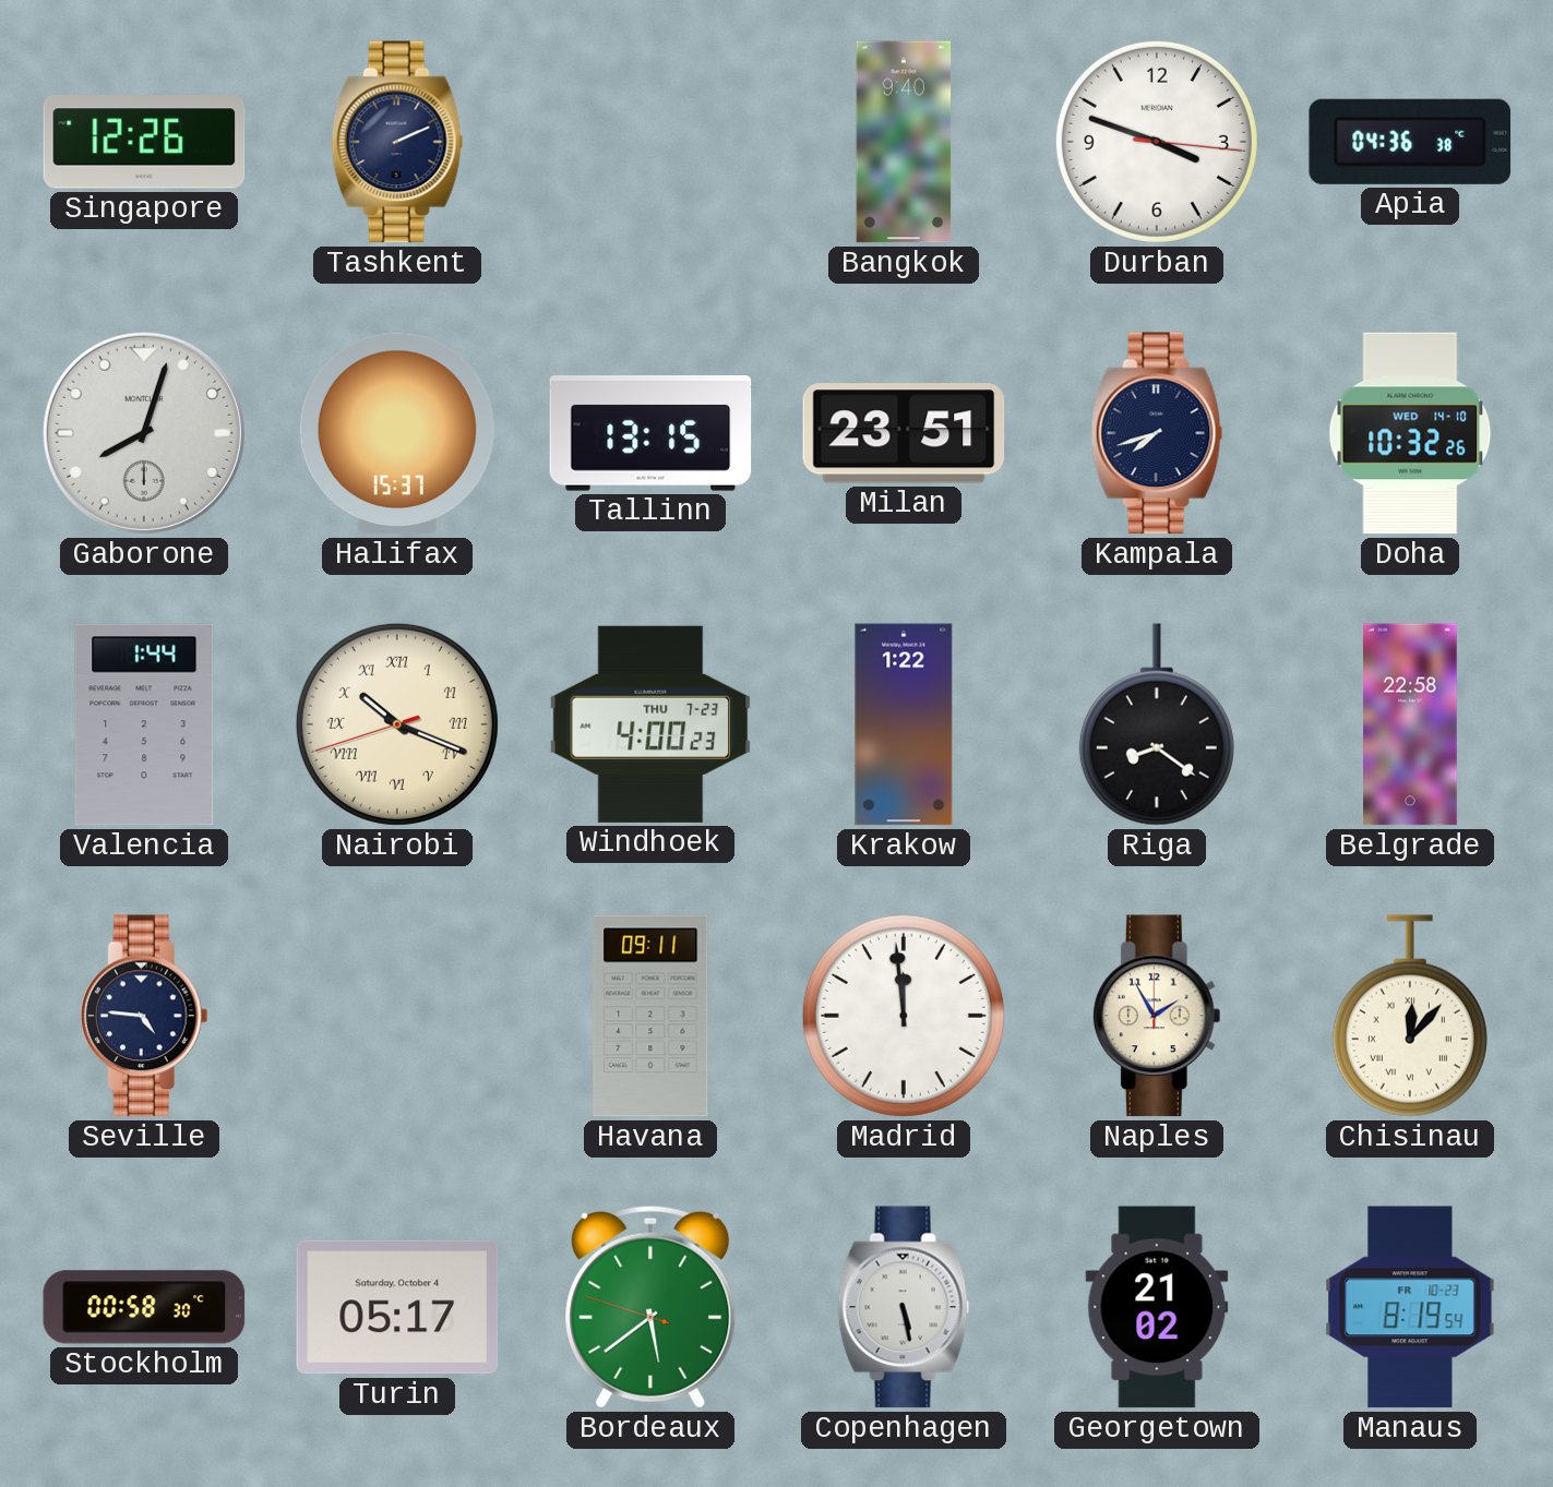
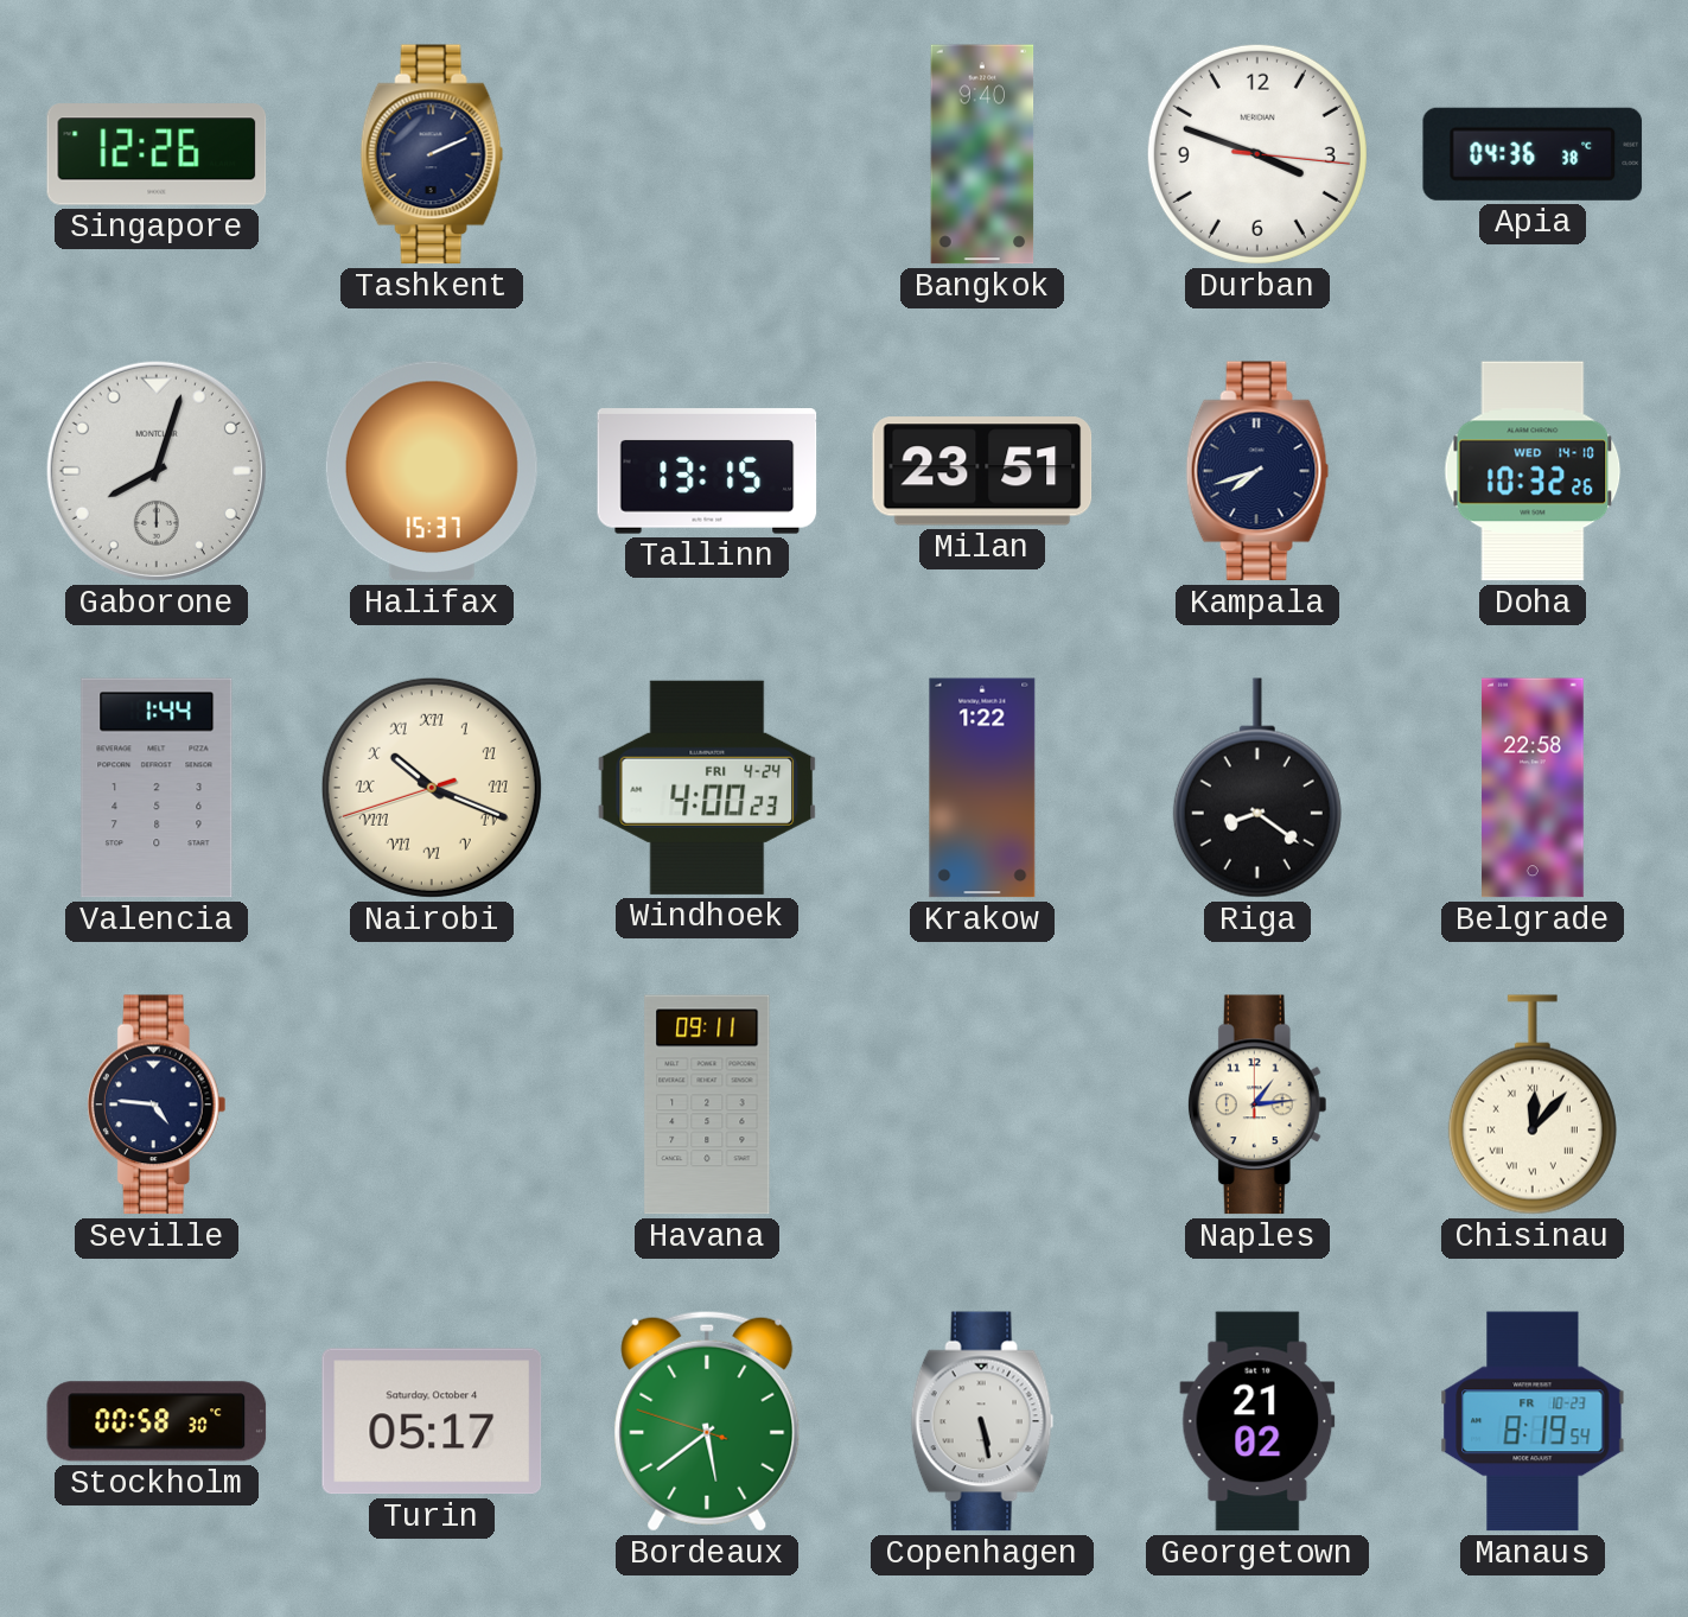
Windhoek date: THU 7-23 -> FRI 4-24 (707, 788)
Madrid: 11:59 -> none (904, 1016)
Naples: 1:55 -> 1:14 (1257, 1104)
